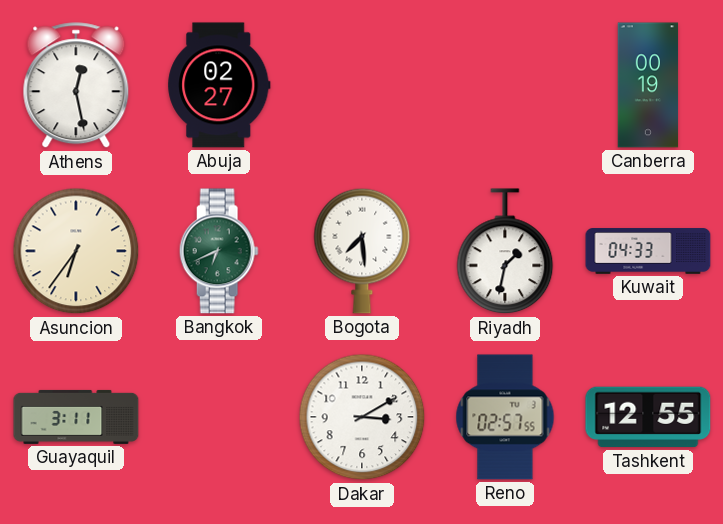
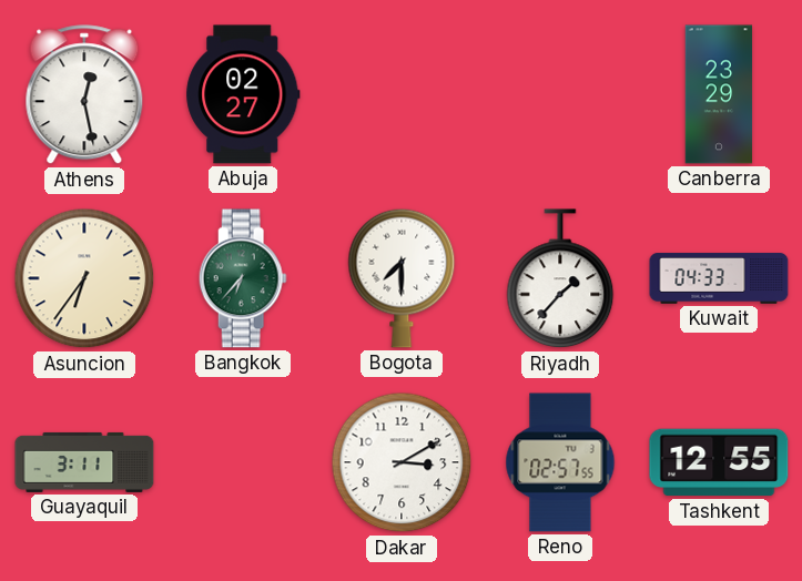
Canberra: 00:19 -> 23:29 (719, 94)
Bangkok: 6:41 -> 6:37 (243, 278)
Bogota: 7:29 -> 7:30 (402, 278)
Riyadh: 1:32 -> 1:37 (560, 279)
